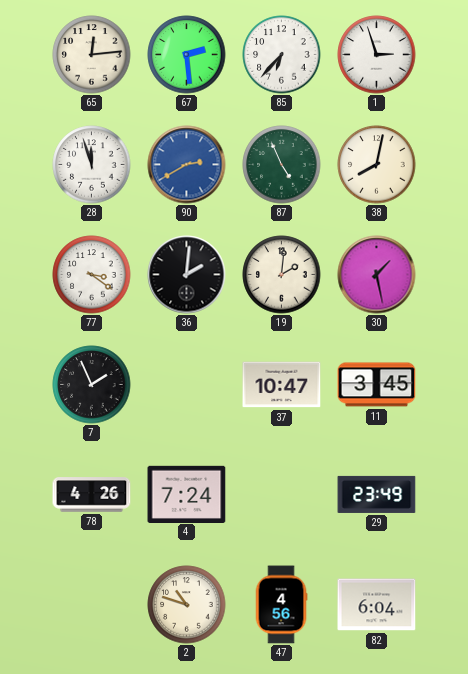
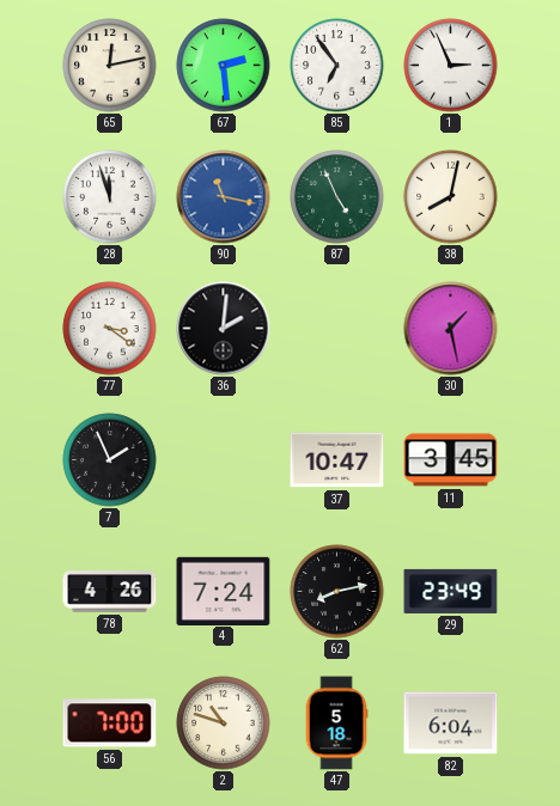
65: 12:14 -> 12:13 (110, 66)
85: 6:37 -> 6:54 (337, 66)
1: 2:57 -> 2:56 (451, 66)
90: 2:40 -> 11:17 (224, 197)
19: 2:01 -> none (282, 275)
62: none -> 8:13 (337, 592)
56: none -> 7:00 (110, 723)
47: 4:56 -> 5:18 (336, 723)
